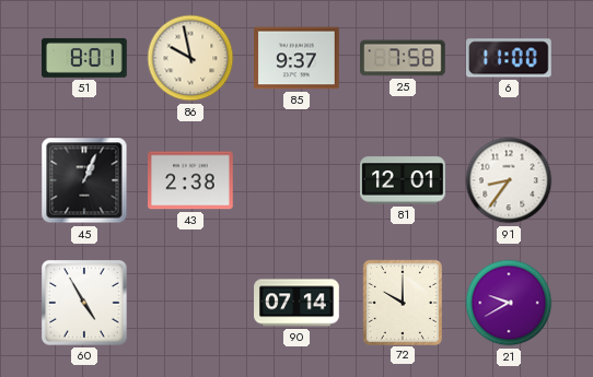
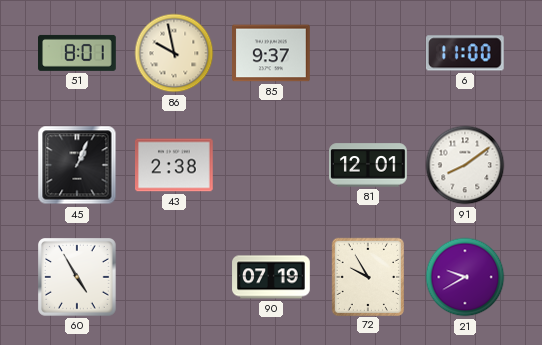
25: 7:58 -> none (404, 58)
91: 8:36 -> 8:09 (465, 165)
90: 07:14 -> 07:19 (271, 277)
72: 10:00 -> 9:55 (368, 276)
